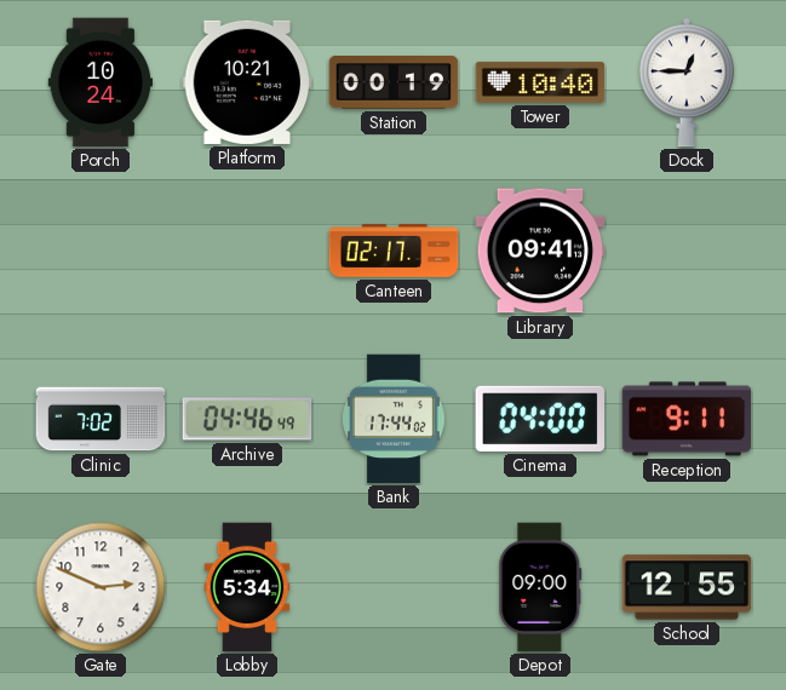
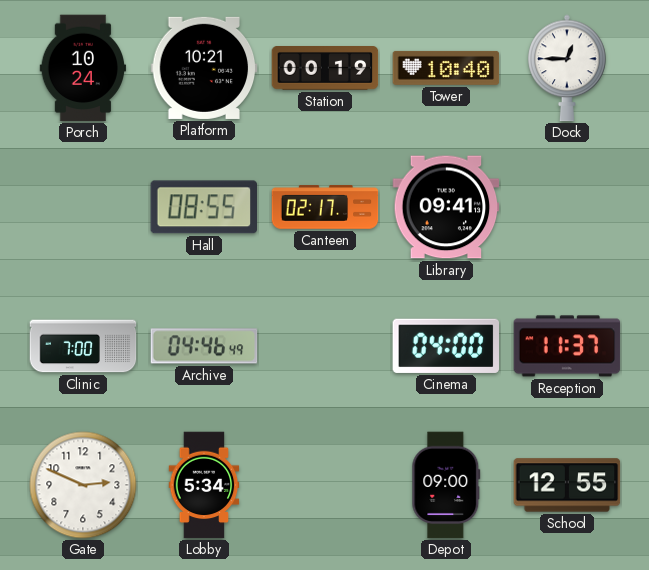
Hall: none -> 08:55 (203, 207)
Clinic: 7:02 -> 7:00 (83, 346)
Bank: 17:44 -> none (394, 419)
Reception: 9:11 -> 11:37 (567, 346)
